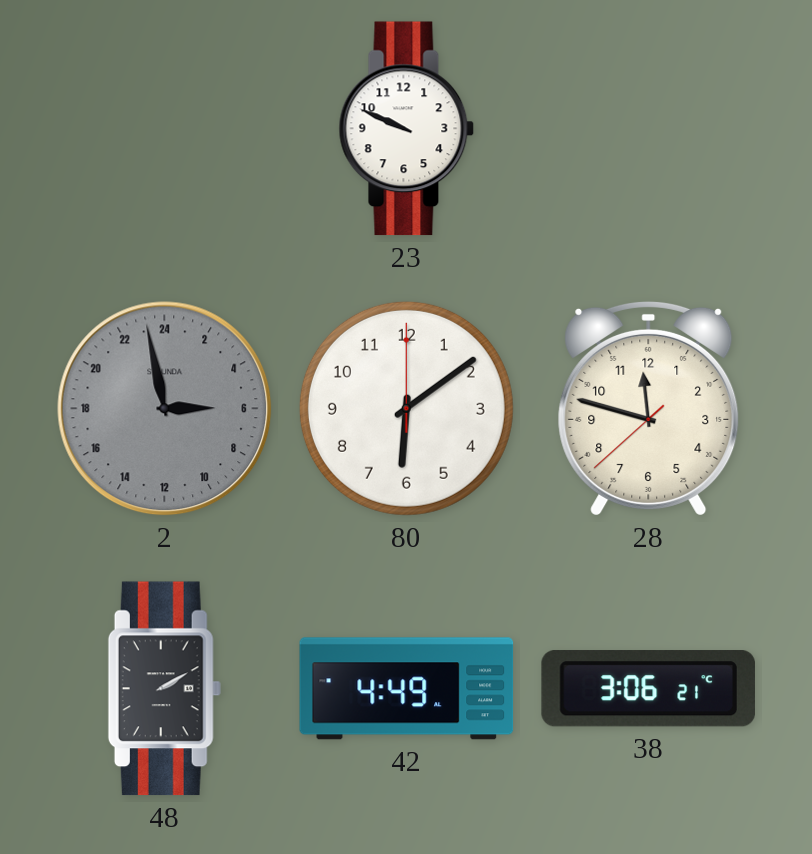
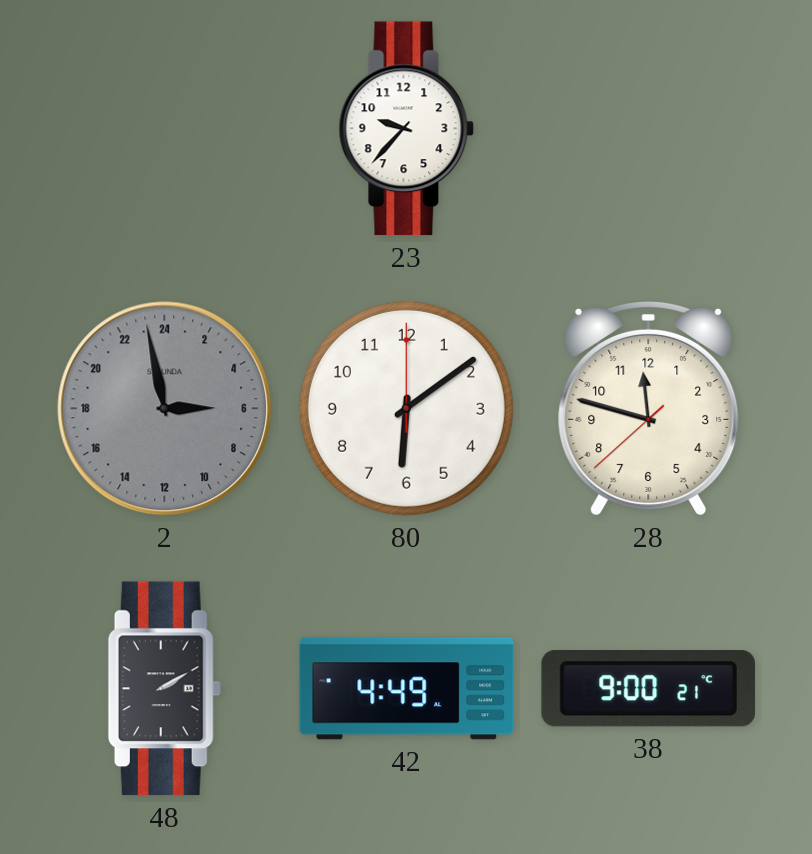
23: 9:49 -> 9:37 (407, 129)
38: 3:06 -> 9:00 (648, 689)
